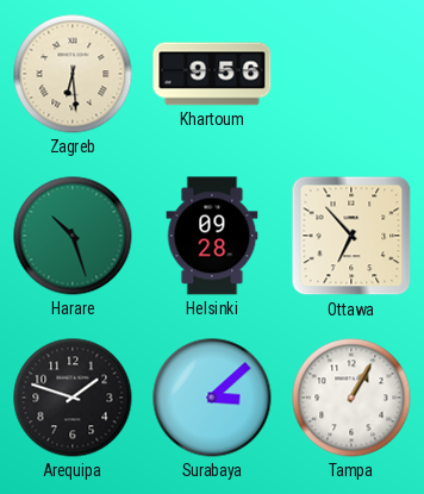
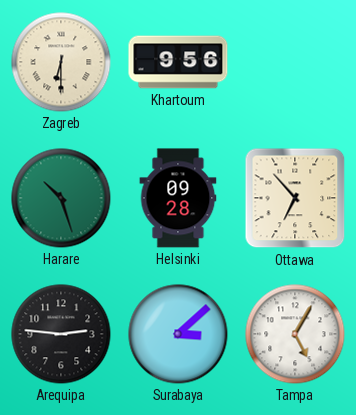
Zagreb: 6:29 -> 6:30 (61, 62)
Arequipa: 1:48 -> 2:46 (61, 334)
Tampa: 1:05 -> 5:05 (295, 334)
